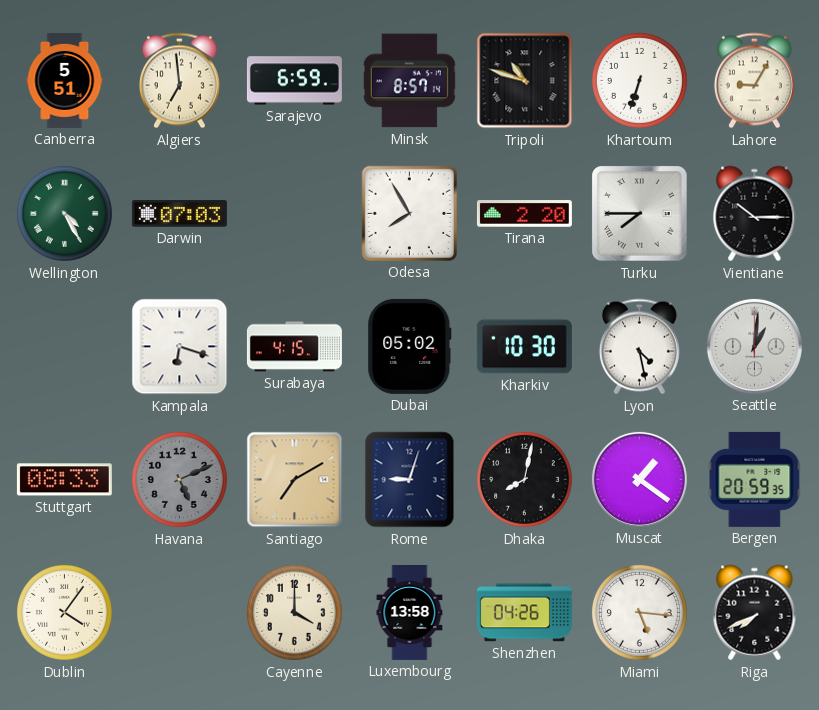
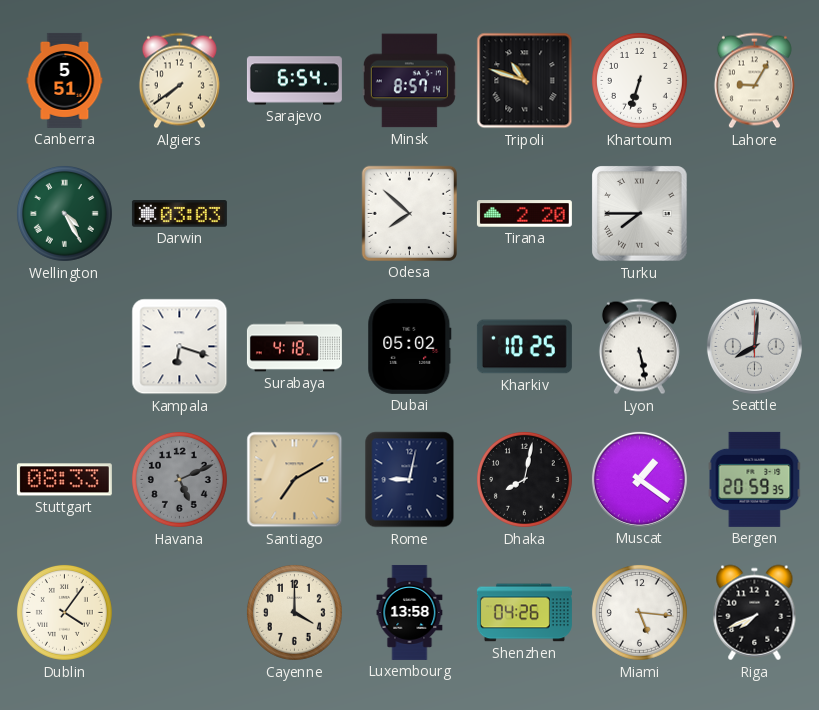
Algiers: 6:59 -> 7:39 (179, 81)
Sarajevo: 6:59 -> 6:54 (294, 81)
Darwin: 07:03 -> 03:03 (179, 214)
Odesa: 7:55 -> 7:52 (409, 213)
Vientiane: 10:15 -> none (755, 214)
Surabaya: 4:15 -> 4:18 (294, 347)
Kharkiv: 10:30 -> 10:25 (524, 347)
Lyon: 4:28 -> 5:28 (639, 347)
Seattle: 1:01 -> 8:01 (754, 346)
Rome: 9:03 -> 9:02 (410, 480)
